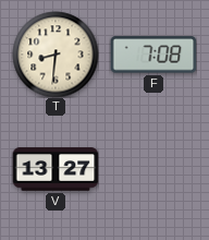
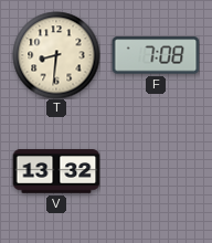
V: 13:27 -> 13:32 (56, 171)
